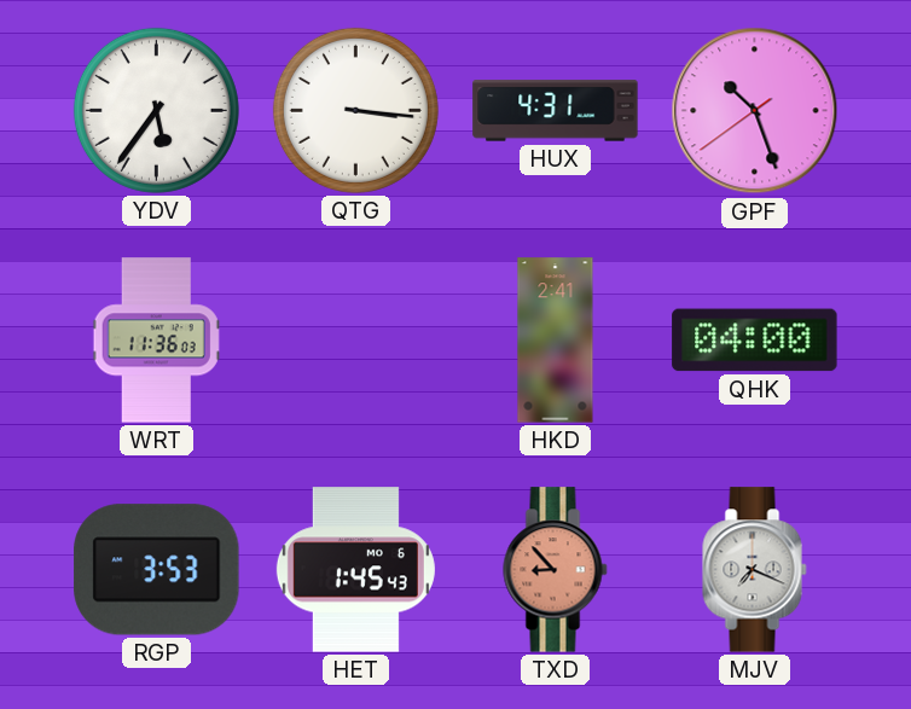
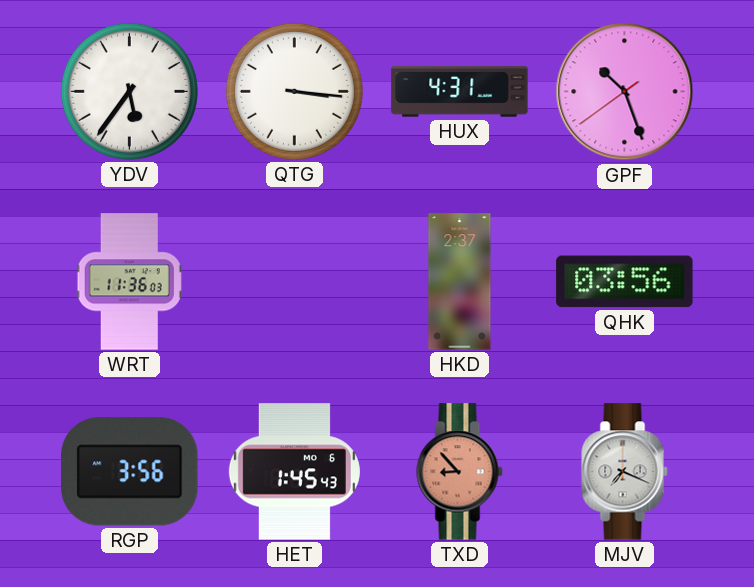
HKD: 2:41 -> 2:37 (460, 282)
QHK: 04:00 -> 03:56 (625, 282)
RGP: 3:53 -> 3:56 (130, 472)
